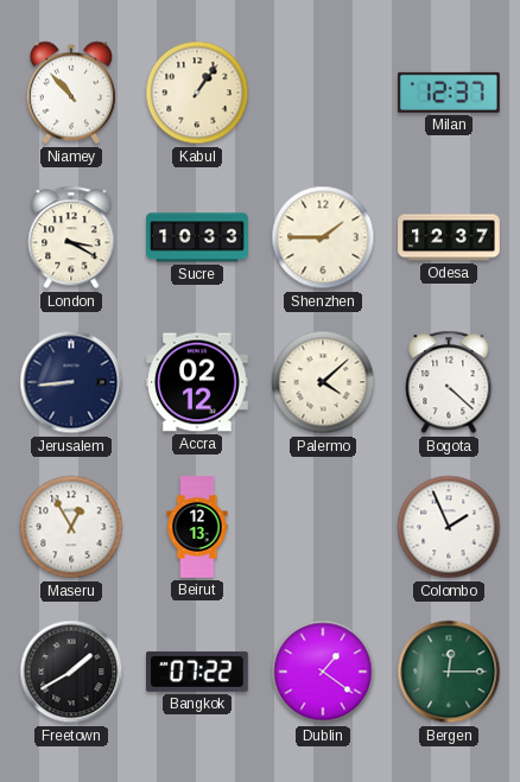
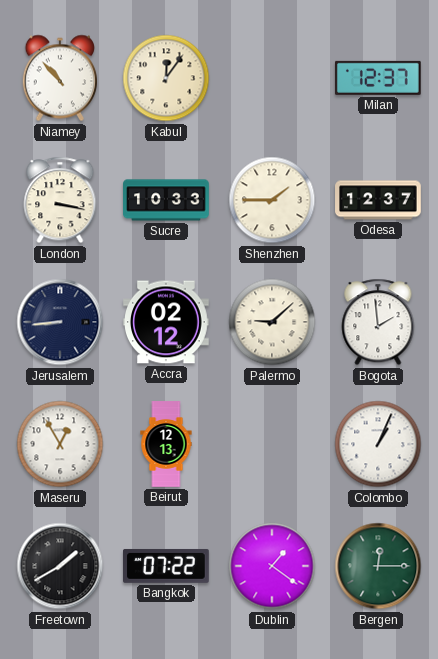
Kabul: 1:06 -> 12:06 (166, 78)
London: 3:20 -> 3:17 (60, 200)
Palermo: 4:08 -> 9:08 (272, 322)
Bogota: 4:22 -> 1:59 (378, 322)
Colombo: 1:56 -> 1:04 (378, 444)
